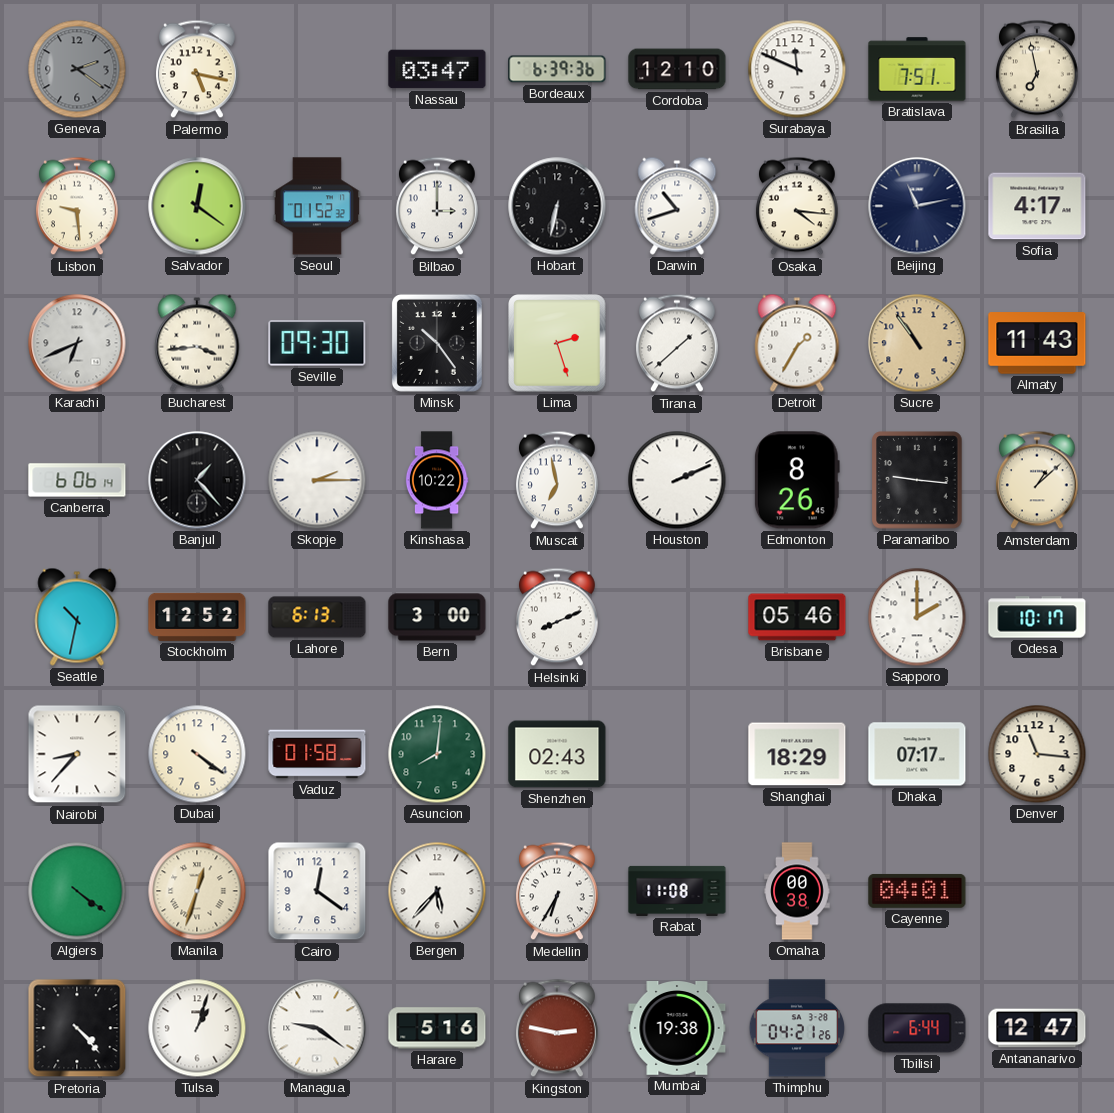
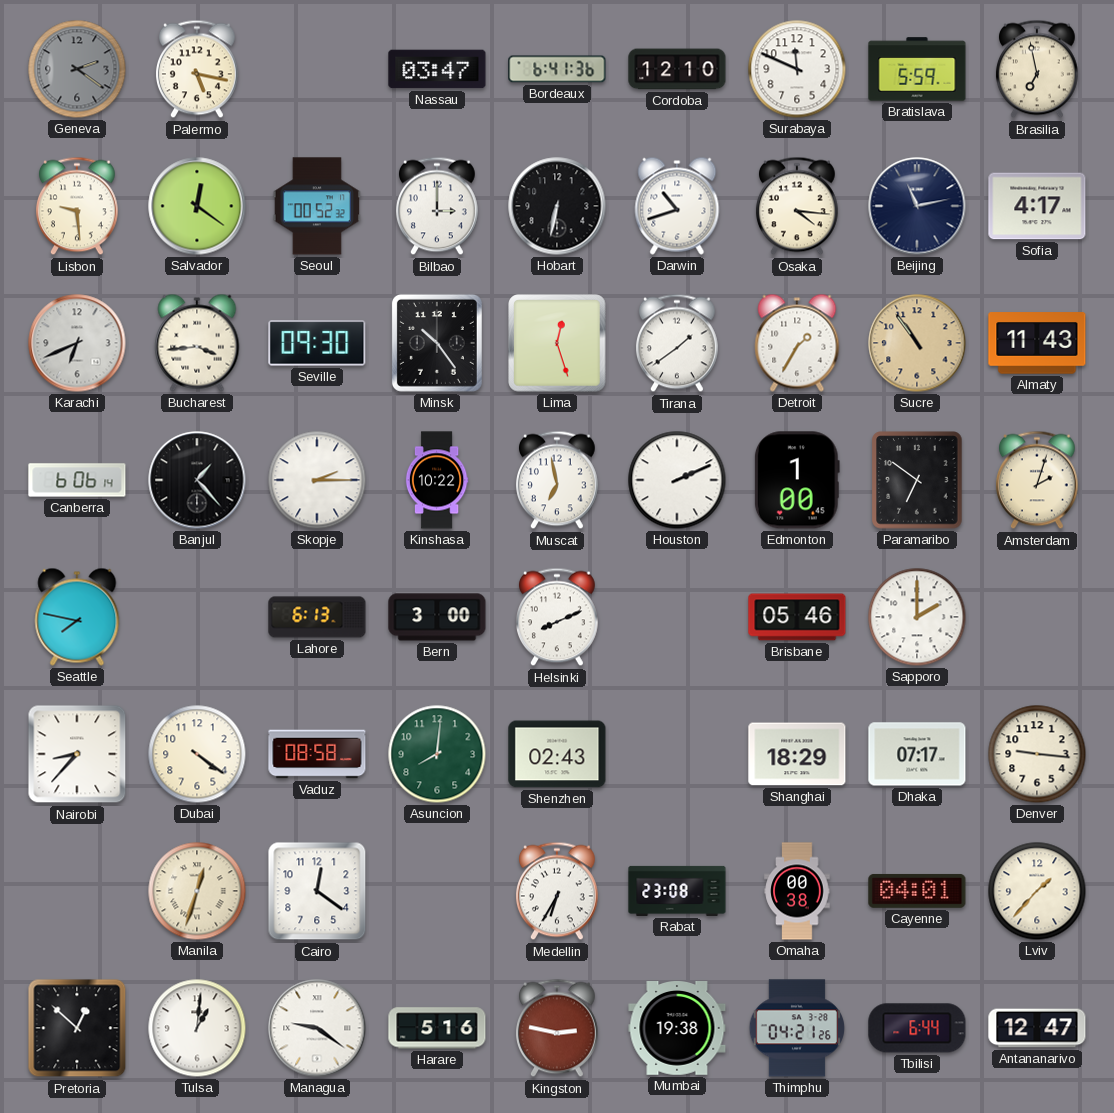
Bordeaux: 6:39 -> 6:41 (557, 69)
Bratislava: 7:51 -> 5:59 (917, 69)
Seoul: 01:52 -> 00:52 (316, 206)
Lima: 2:27 -> 12:27 (557, 343)
Tirana: 1:38 -> 1:39 (677, 343)
Edmonton: 8:26 -> 1:00 (797, 480)
Paramaribo: 9:16 -> 6:51 (917, 480)
Amsterdam: 1:08 -> 2:03 (1037, 480)
Seattle: 10:32 -> 7:47 (77, 617)
Stockholm: 12:52 -> none (197, 617)
Odesa: 10:17 -> none (1037, 617)
Vaduz: 01:58 -> 08:58 (317, 754)
Denver: 11:16 -> 9:16 (1037, 754)
Algiers: 4:21 -> none (77, 891)
Bergen: 5:37 -> none (437, 891)
Rabat: 11:08 -> 23:08 (677, 891)
Lviv: none -> 1:37 (1037, 891)
Pretoria: 4:23 -> 12:52 (77, 1028)
Tulsa: 1:03 -> 1:01 (197, 1028)
